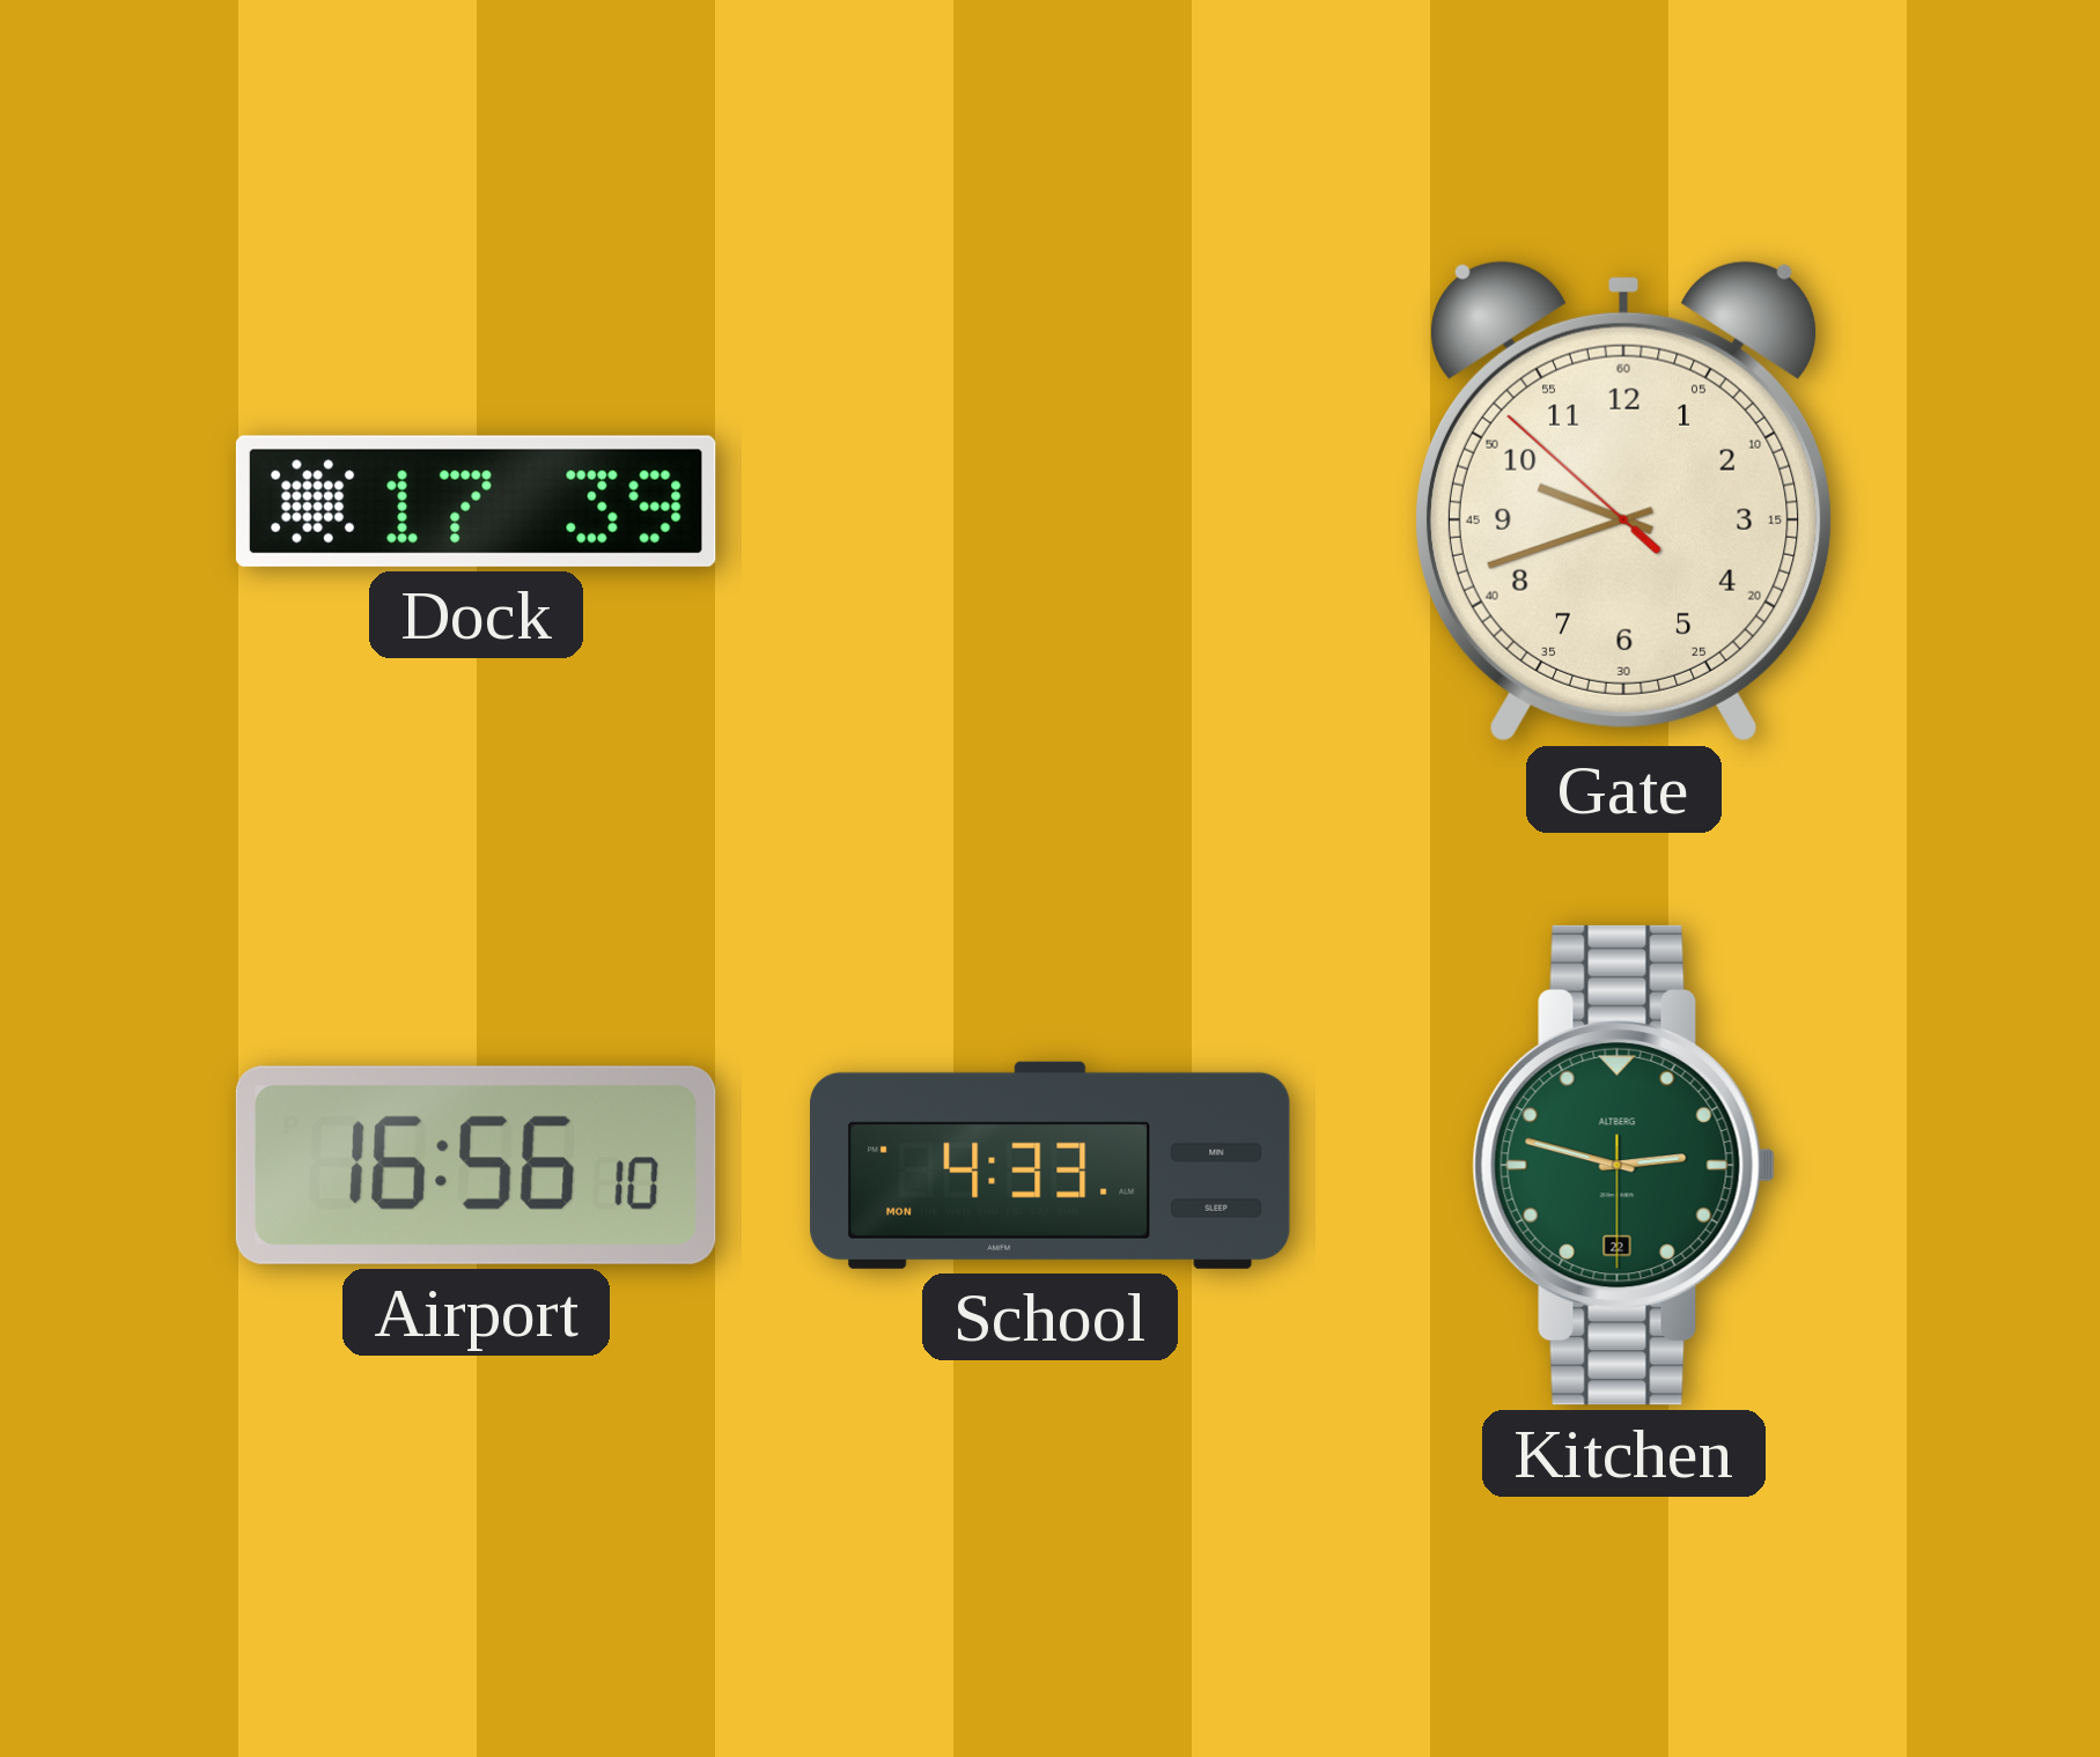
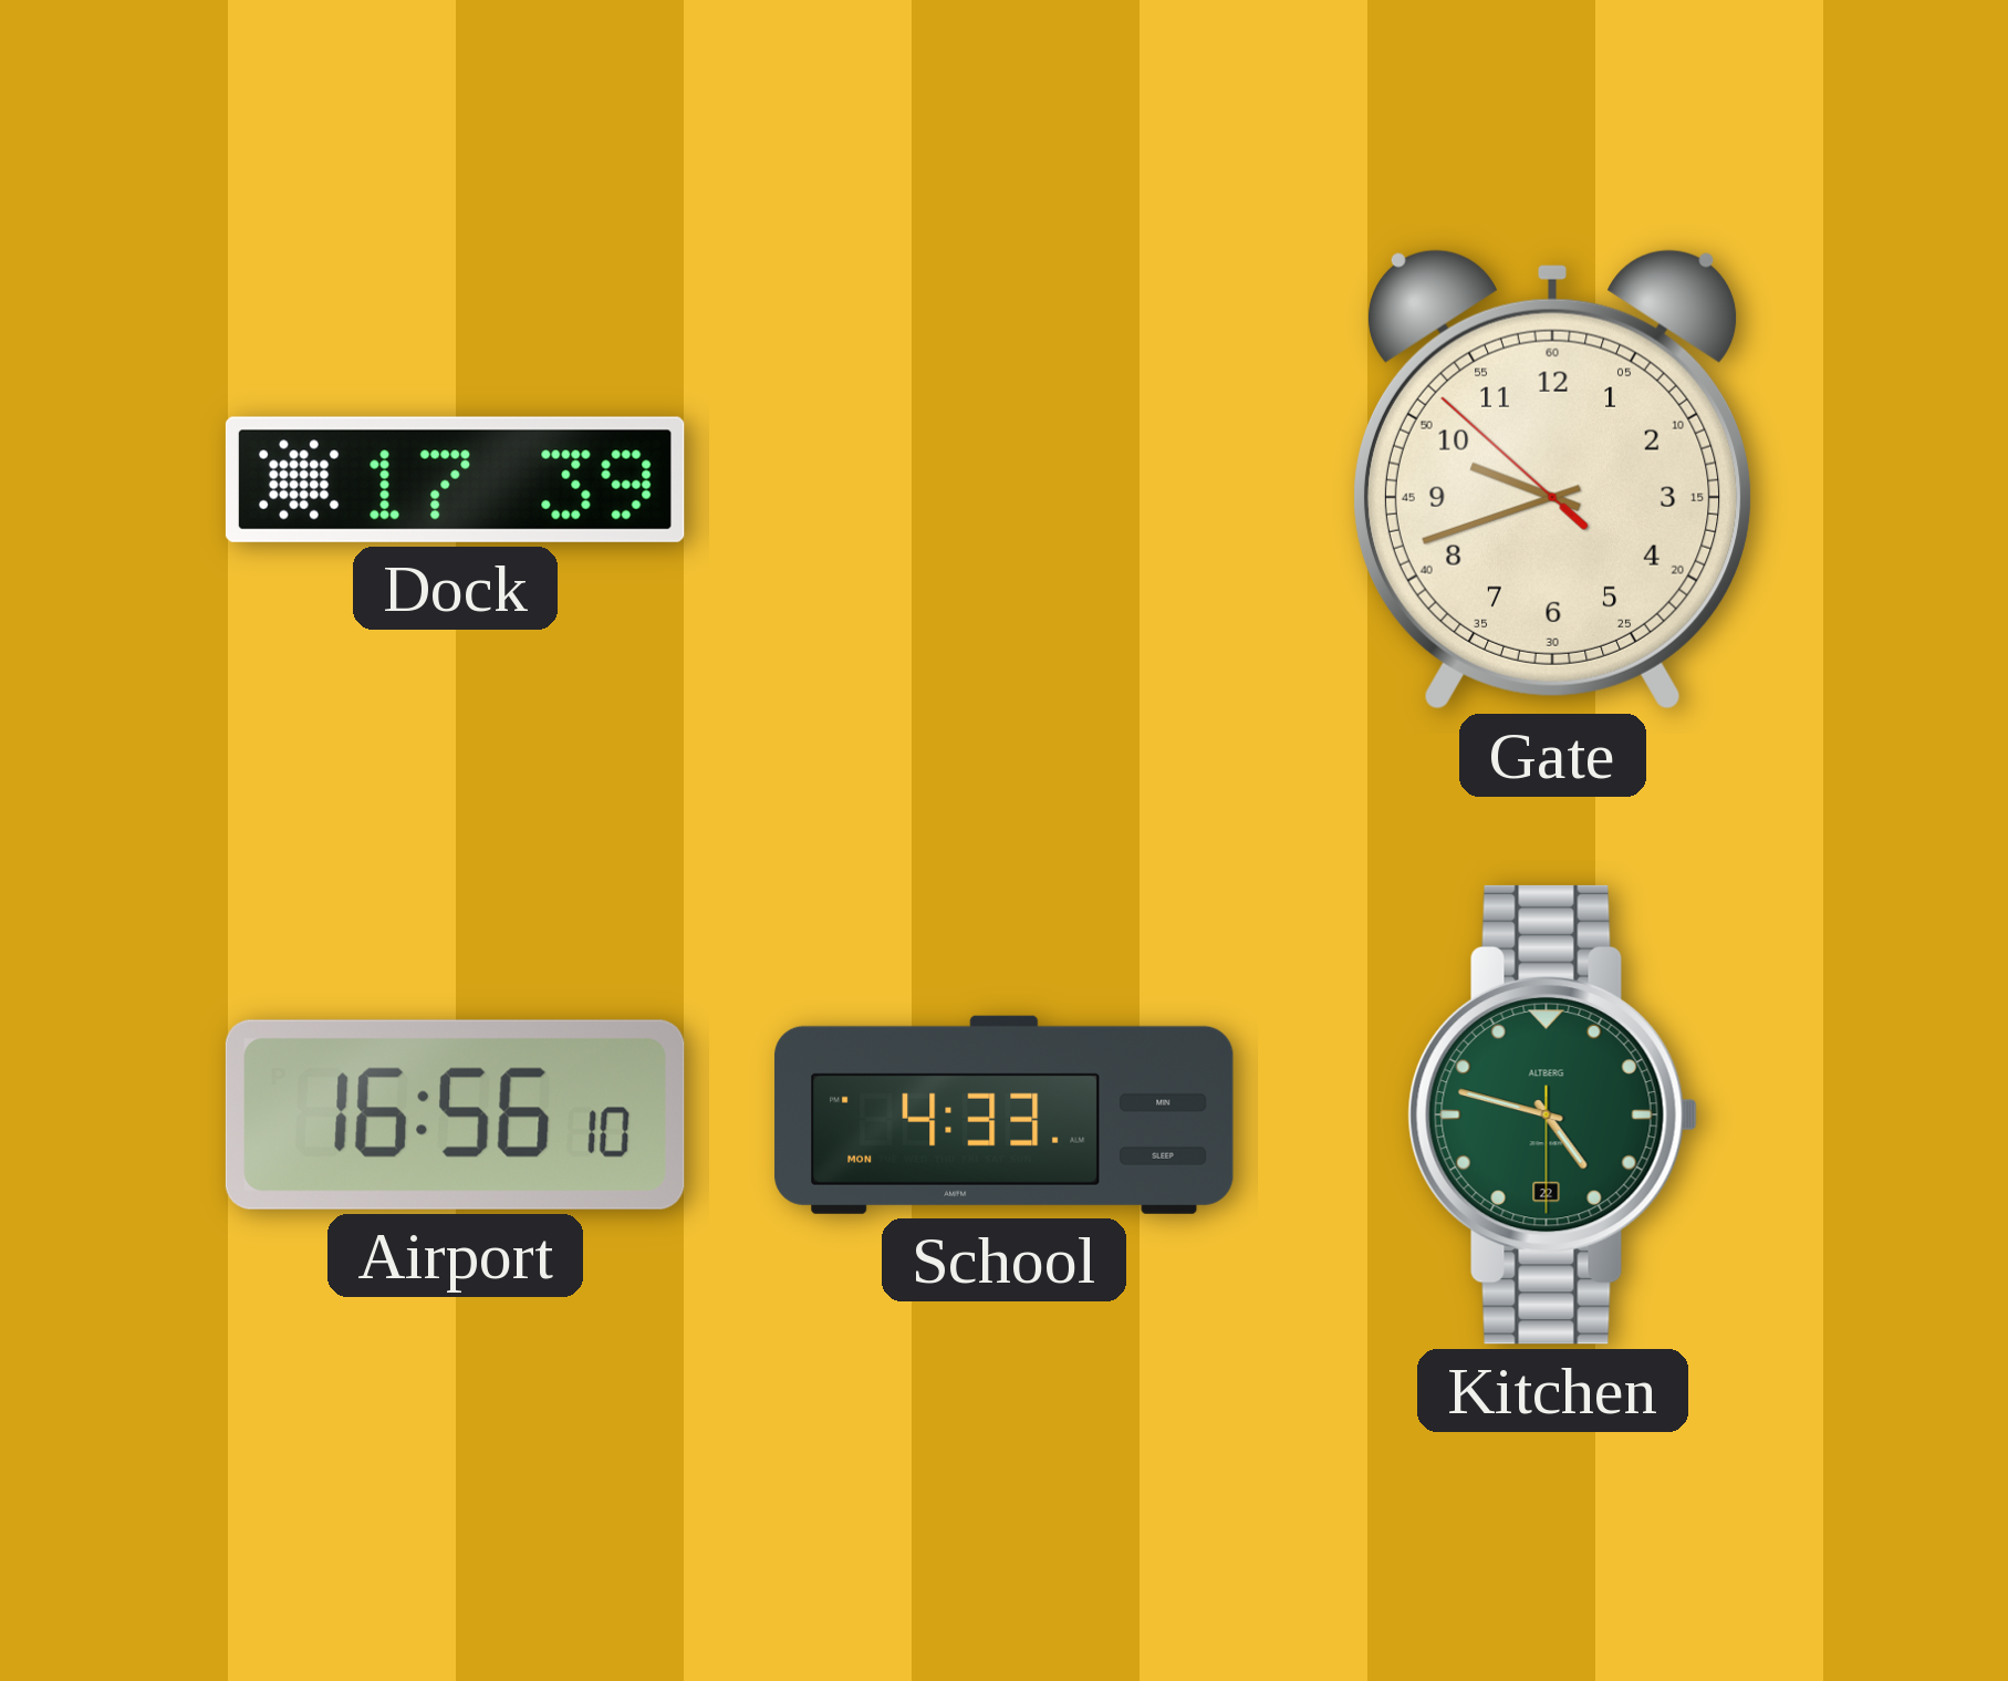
Kitchen: 2:47 -> 4:47 (1552, 1114)
